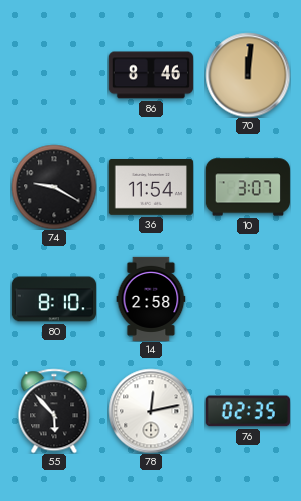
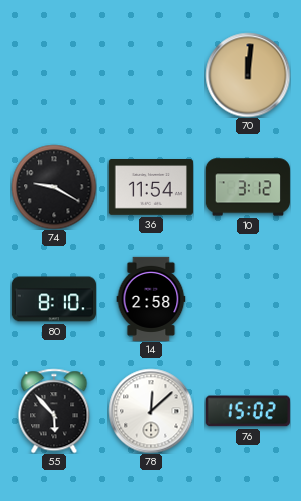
86: 8:46 -> none (151, 75)
10: 3:07 -> 3:12 (248, 187)
78: 12:13 -> 12:08 (151, 411)
76: 02:35 -> 15:02 (248, 411)
